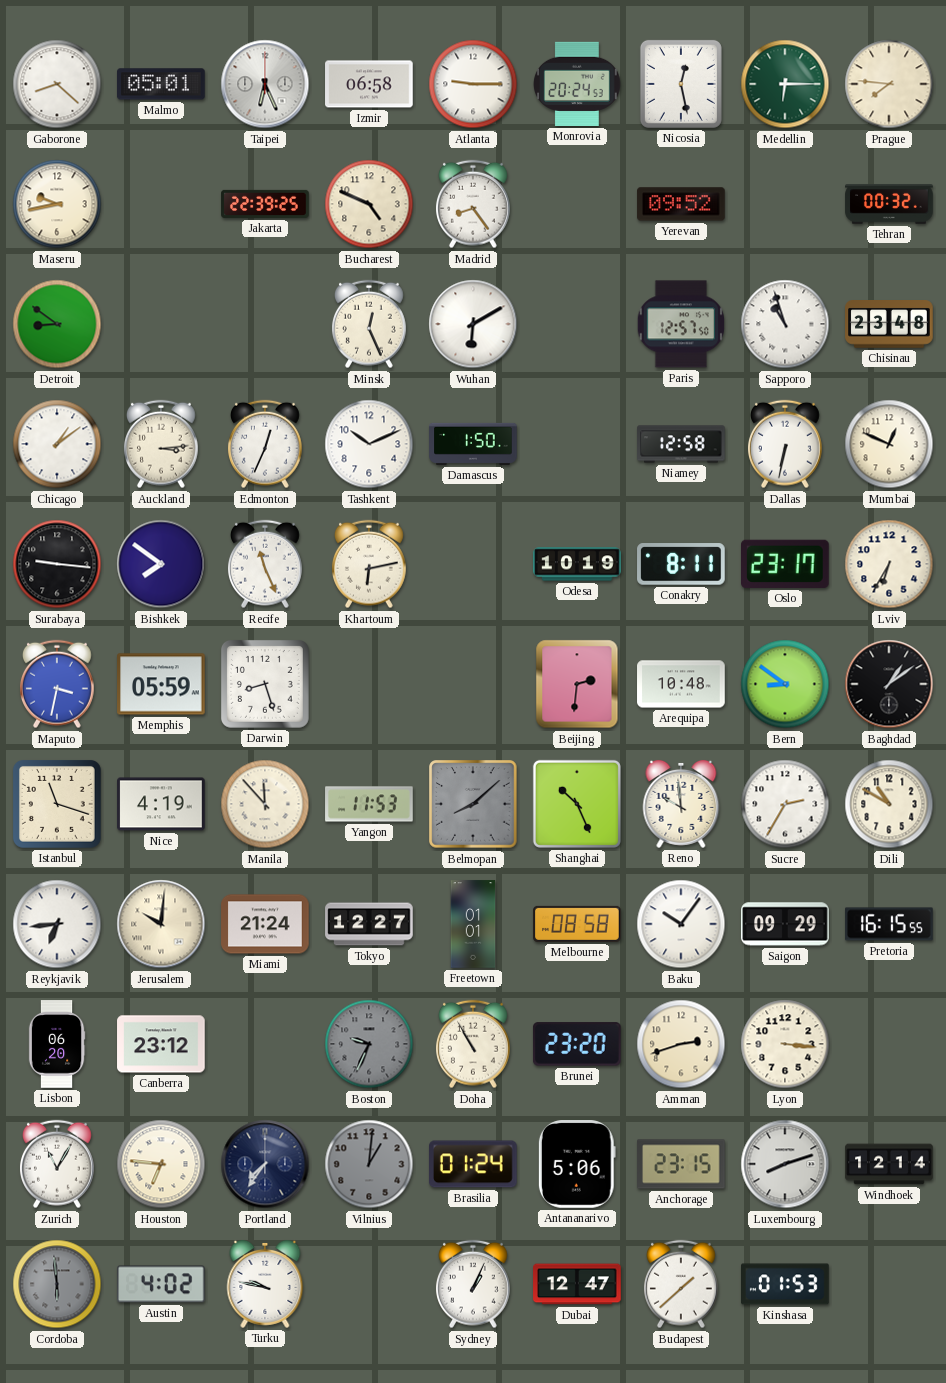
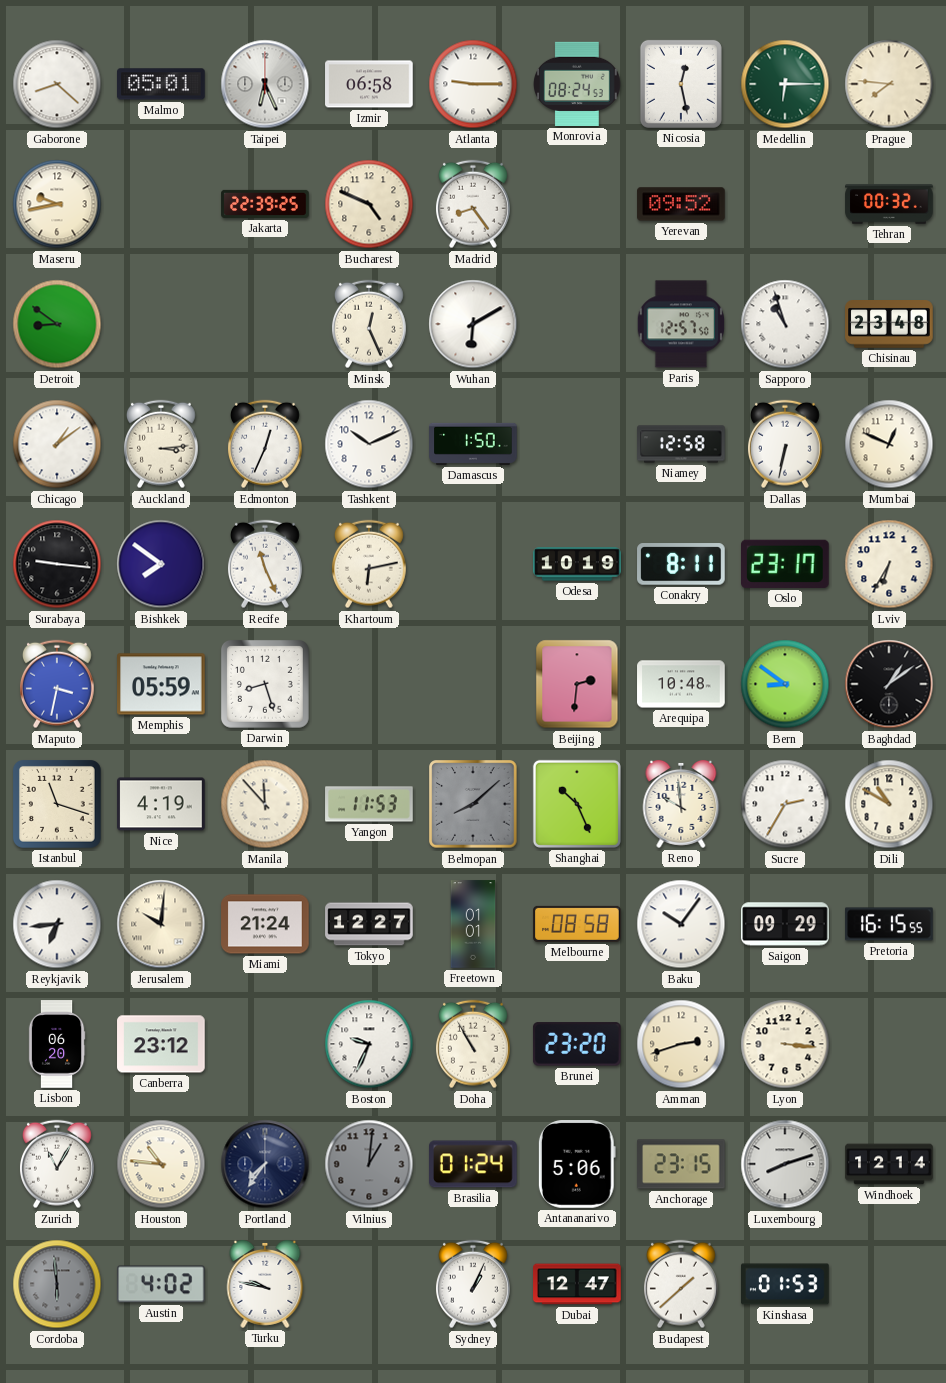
Monrovia: 20:24 -> 08:24 (578, 84)
Boston dial: grey -> white (369, 1044)
Houston: 6:46 -> 10:46 (161, 1164)
